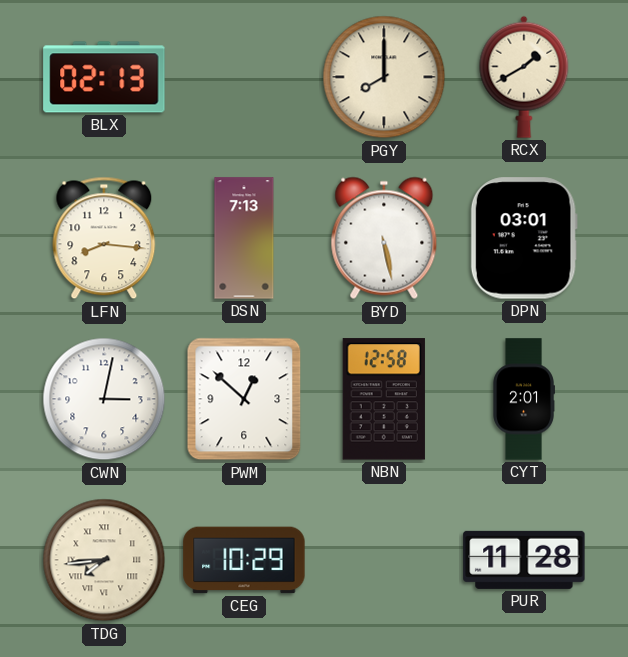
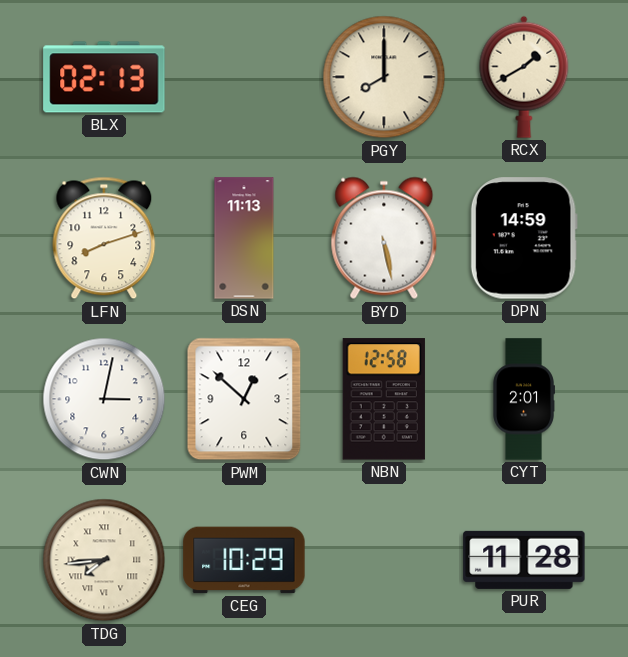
LFN: 8:16 -> 8:12 (104, 238)
DSN: 7:13 -> 11:13 (244, 238)
DPN: 03:01 -> 14:59 (524, 238)
